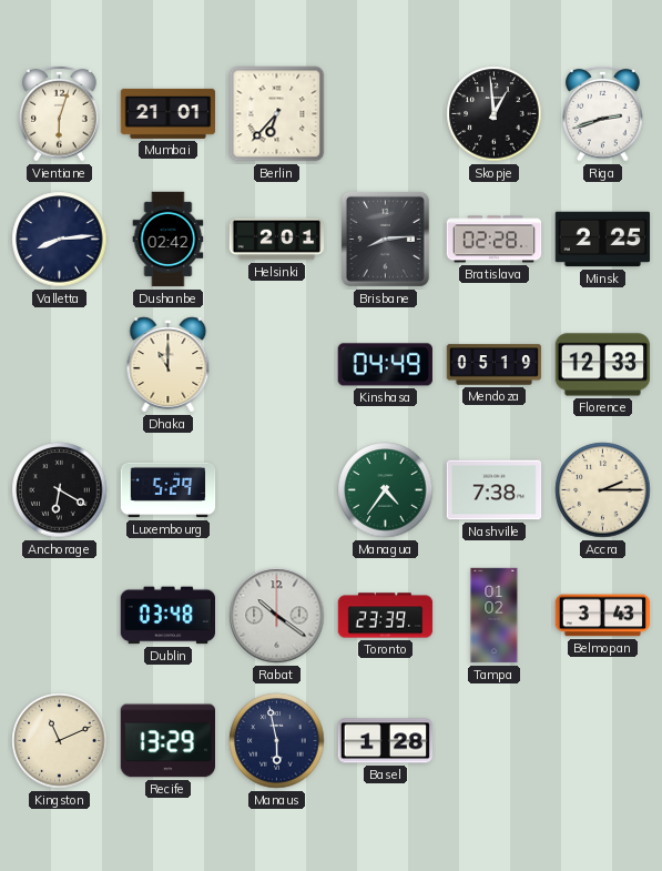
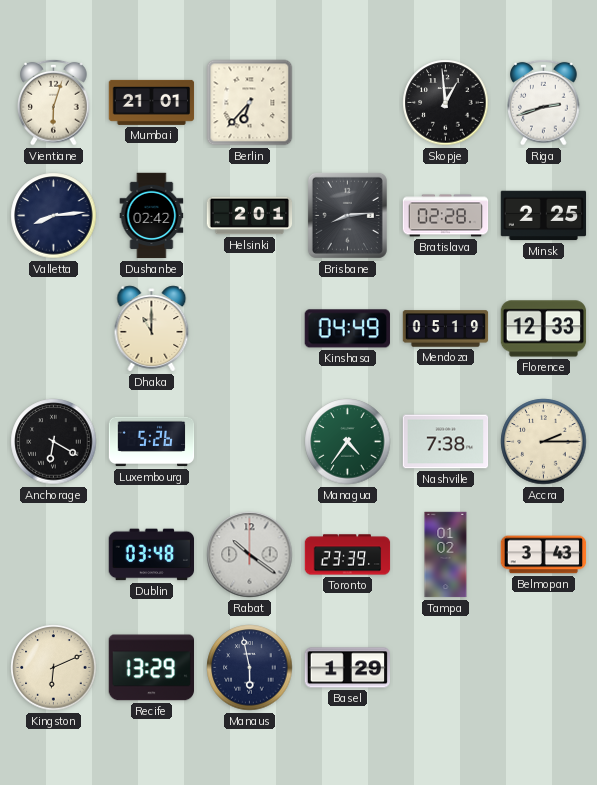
Luxembourg: 5:29 -> 5:26 (152, 442)
Kingston: 11:11 -> 6:11 (54, 668)
Basel: 1:28 -> 1:29 (347, 668)
